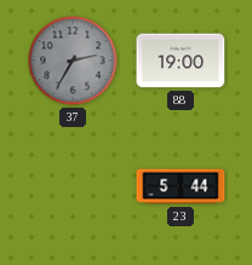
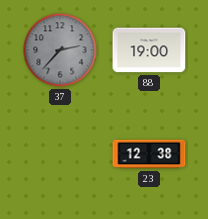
37: 2:35 -> 2:37 (60, 50)
23: 5:44 -> 12:38 (149, 154)
